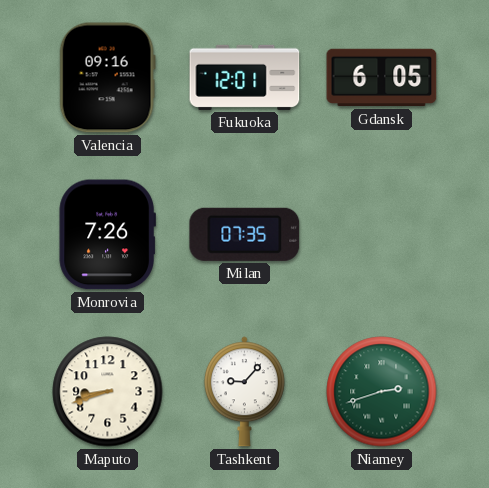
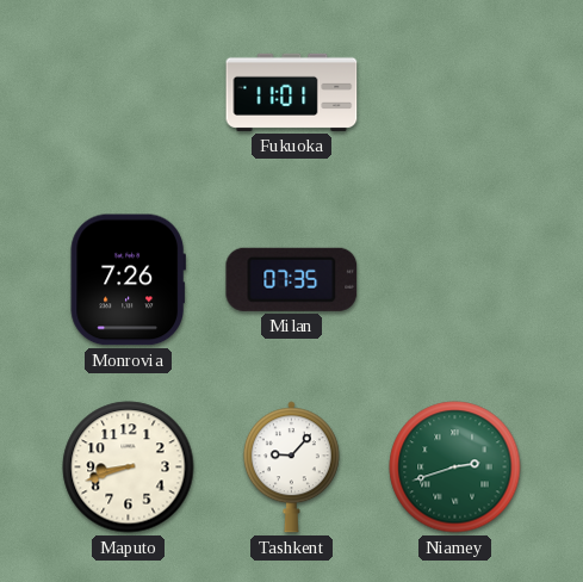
Valencia: 09:16 -> none (107, 78)
Fukuoka: 12:01 -> 11:01 (292, 92)
Gdansk: 6:05 -> none (382, 78)
